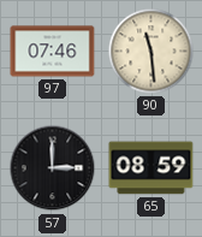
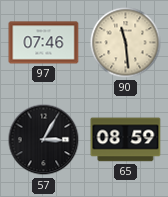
57: 3:00 -> 3:05 (44, 140)
